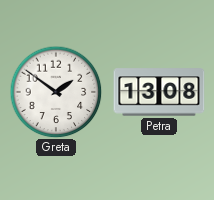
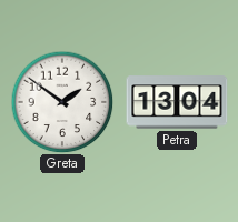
Petra: 13:08 -> 13:04 (177, 102)
